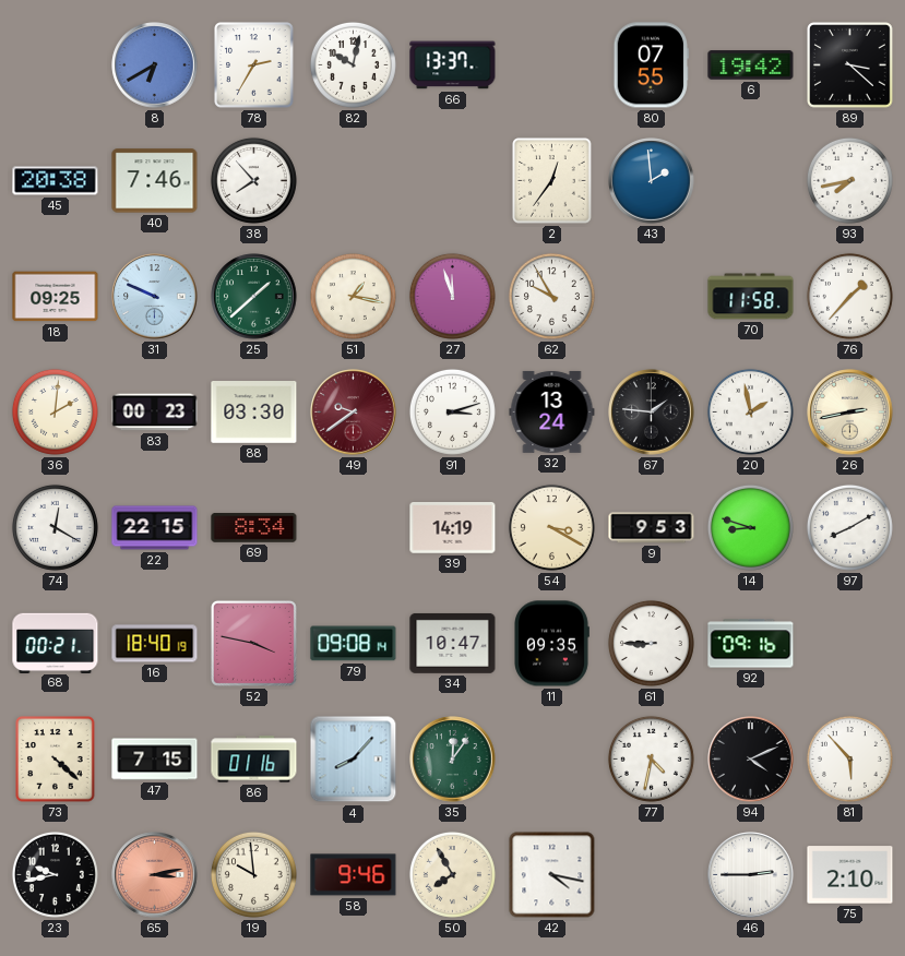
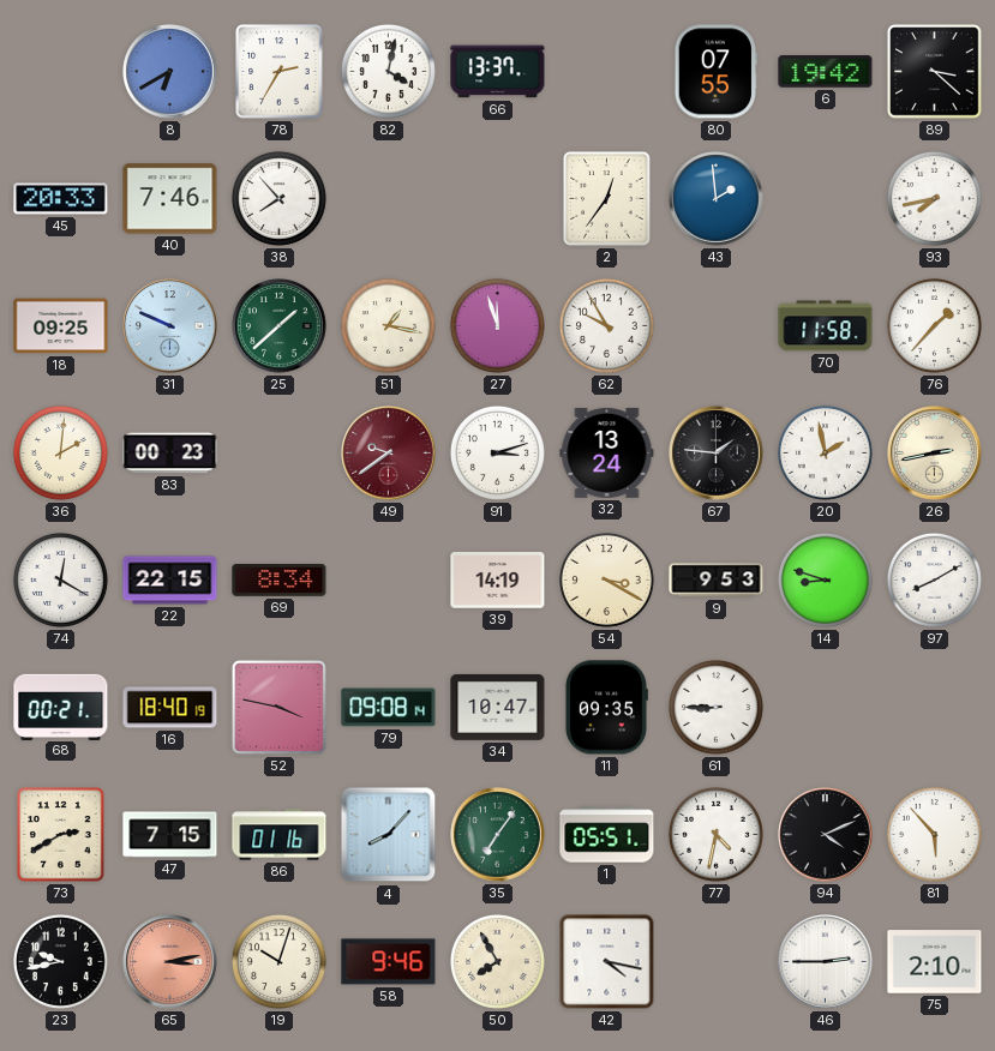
82: 10:02 -> 4:02 (388, 71)
45: 20:38 -> 20:33 (61, 199)
88: 03:30 -> none (254, 413)
92: 09:16 -> none (751, 644)
73: 4:22 -> 2:40 (61, 835)
35: 12:06 -> 7:06 (498, 835)
1: none -> 05:51 (607, 835)
19: 9:59 -> 10:03 (278, 961)
